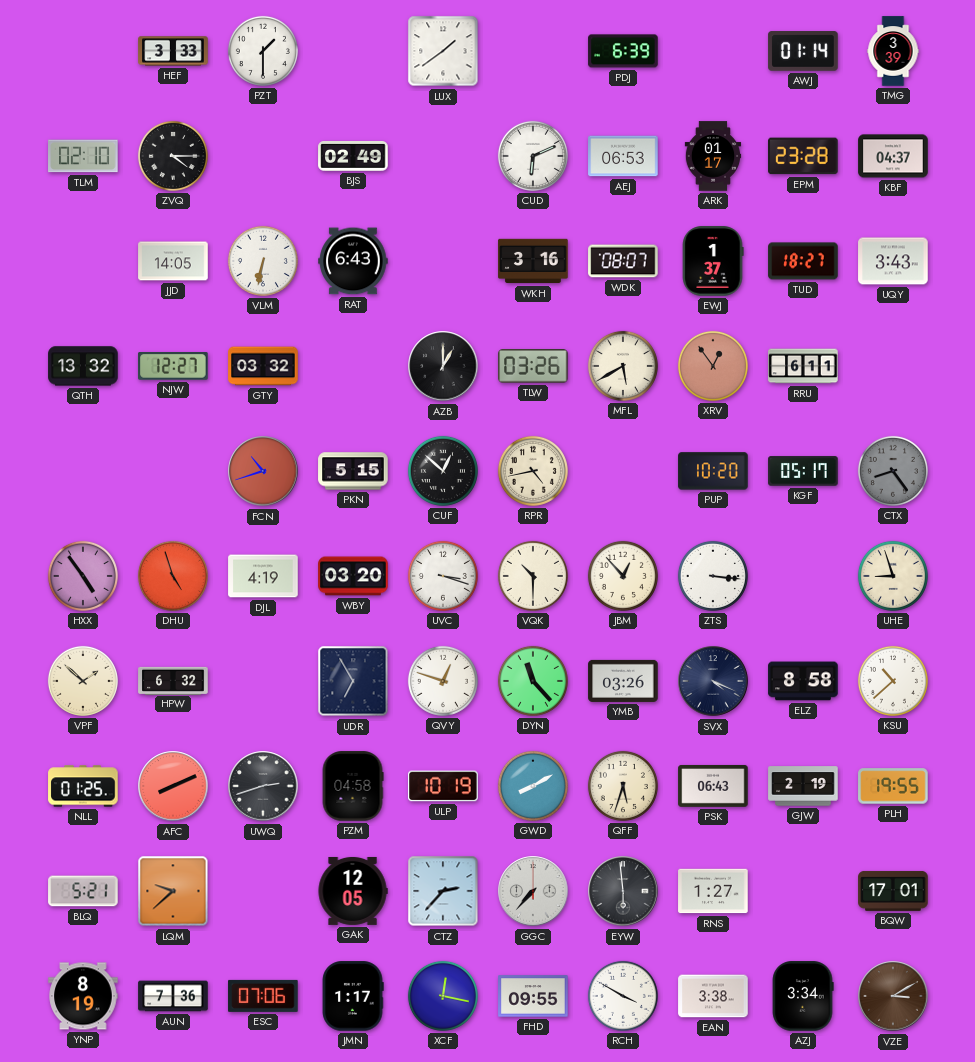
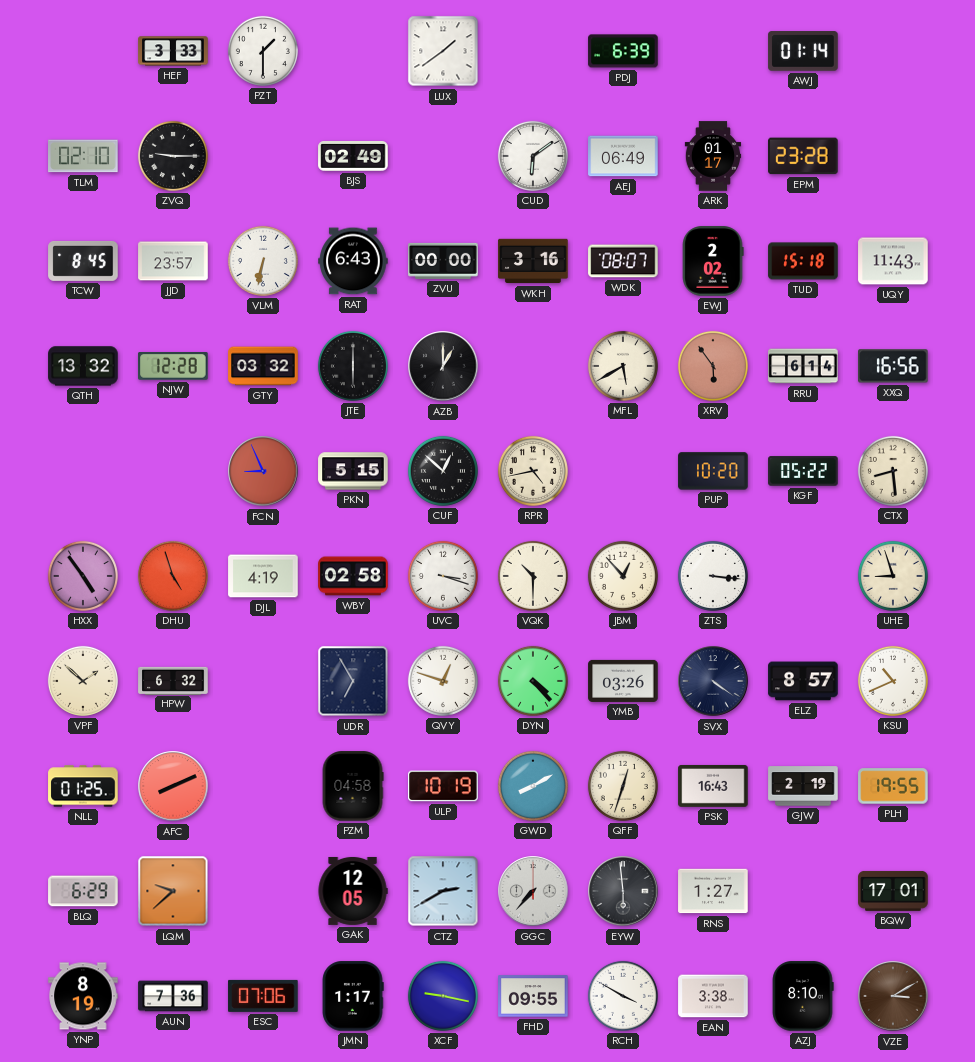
TMG: 3:39 -> none (893, 51)
ZVQ: 4:15 -> 9:15 (173, 156)
CUD: 6:11 -> 6:09 (533, 156)
AEJ: 06:53 -> 06:49 (623, 156)
KBF: 04:37 -> none (893, 156)
TCW: none -> 8:45 (83, 261)
JJD: 14:05 -> 23:57 (173, 261)
ZVU: none -> 00:00 (443, 261)
EWJ: 1:37 -> 2:02 (713, 261)
TUD: 18:27 -> 15:18 (803, 261)
UQY: 3:43 -> 11:43 (893, 261)
NJW: 12:27 -> 12:28 (173, 367)
JTE: none -> 6:00 (353, 366)
TLW: 03:26 -> none (533, 366)
XRV: 12:54 -> 5:54 (713, 366)
RRU: 6:11 -> 6:14 (803, 366)
XXQ: none -> 16:56 (893, 366)
FCN: 10:42 -> 8:56 (263, 471)
KGF: 05:17 -> 05:22 (803, 471)
CTX: 8:24 -> 8:29 (893, 471)
CTX dial: grey -> cream (893, 471)
WBY: 03:20 -> 02:58 (353, 576)
DYN: 11:23 -> 4:23 (533, 681)
SVX: 4:19 -> 4:21 (713, 681)
ELZ: 8:58 -> 8:57 (803, 681)
KSU: 10:38 -> 10:41 (893, 681)
UWQ: 2:42 -> none (263, 786)
QFF: 5:33 -> 12:33 (623, 786)
PSK: 06:43 -> 16:43 (713, 786)
BLQ: 5:21 -> 6:29 (83, 891)
CTZ: 2:37 -> 2:40 (443, 891)
XCF: 12:17 -> 9:17 (443, 996)
AZJ: 3:34 -> 8:10 (803, 996)
